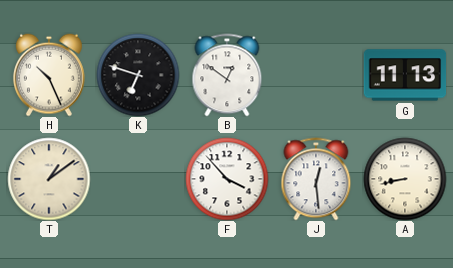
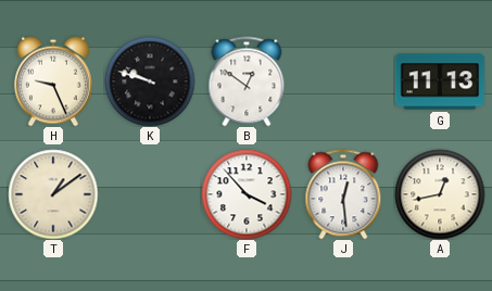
H: 10:26 -> 9:26 (54, 81)
K: 6:48 -> 9:48 (150, 81)
A: 8:43 -> 12:43 (440, 194)
